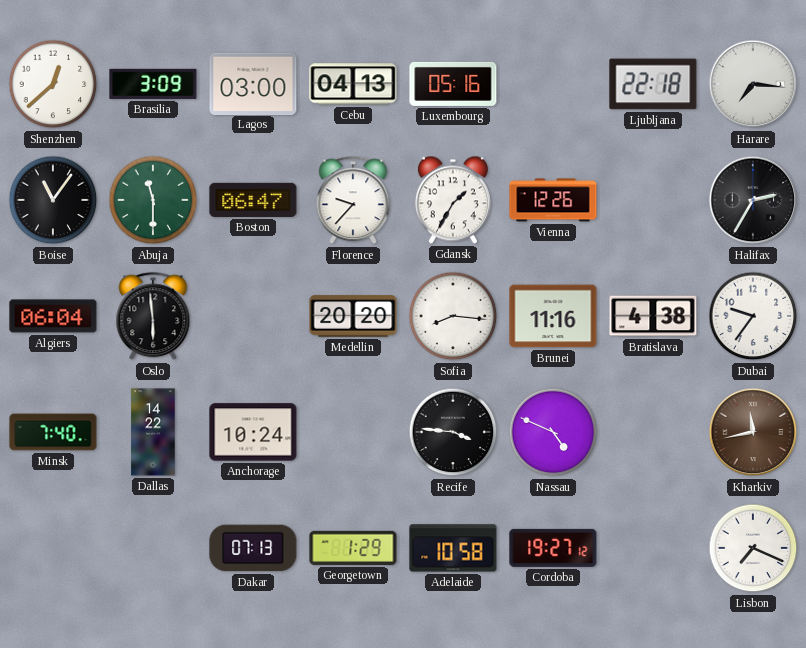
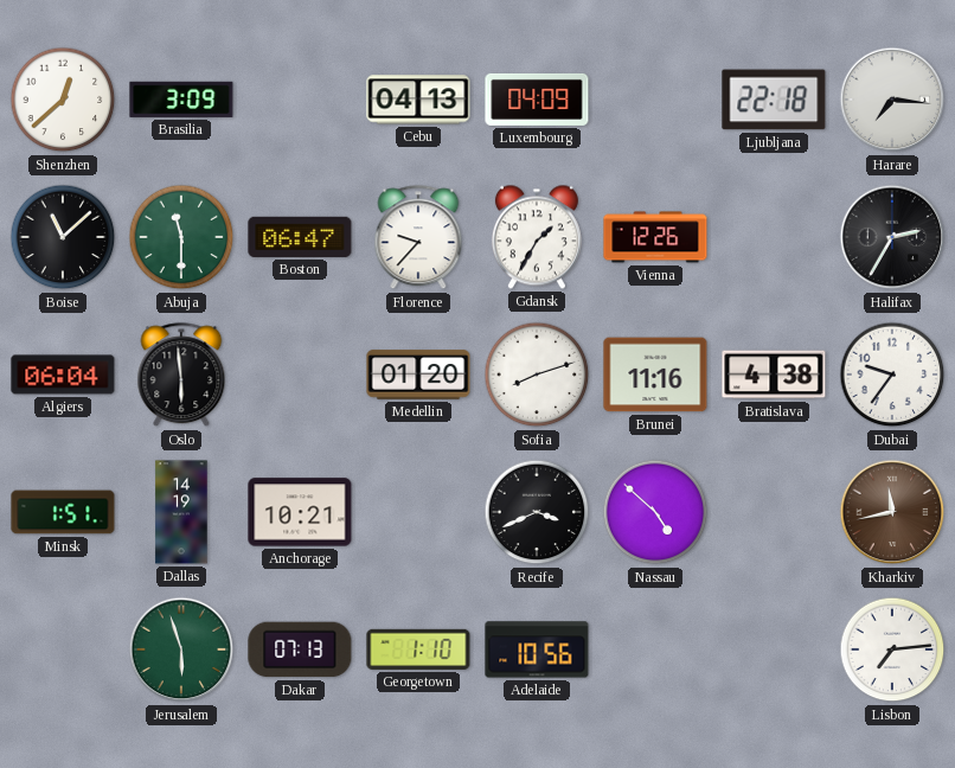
Lagos: 03:00 -> none (253, 83)
Luxembourg: 05:16 -> 04:09 (537, 100)
Boise: 11:06 -> 11:08 (63, 237)
Medellin: 20:20 -> 01:20 (418, 375)
Sofia: 8:16 -> 8:12 (537, 375)
Minsk: 7:40 -> 1:51 (63, 512)
Dallas: 14:22 -> 14:19 (181, 512)
Anchorage: 10:24 -> 10:21 (300, 512)
Recife: 3:46 -> 3:41 (537, 512)
Nassau: 4:49 -> 4:52 (655, 512)
Jerusalem: none -> 5:57 (181, 649)
Georgetown: 1:29 -> 1:10 (418, 649)
Adelaide: 10:58 -> 10:56 (537, 649)
Cordoba: 19:27 -> none (553, 548)
Lisbon: 7:19 -> 7:14 (892, 649)
